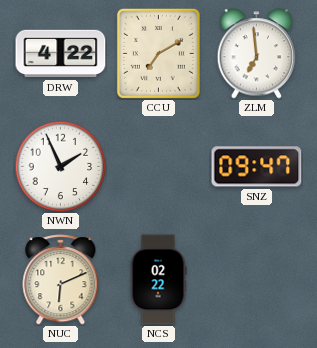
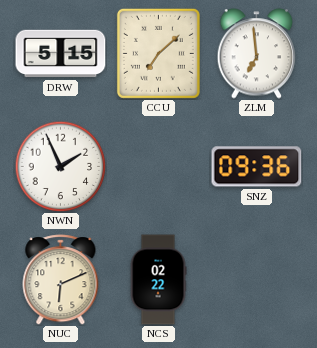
DRW: 4:22 -> 5:15 (61, 54)
CCU: 7:10 -> 7:08 (158, 53)
SNZ: 09:47 -> 09:36 (257, 167)
